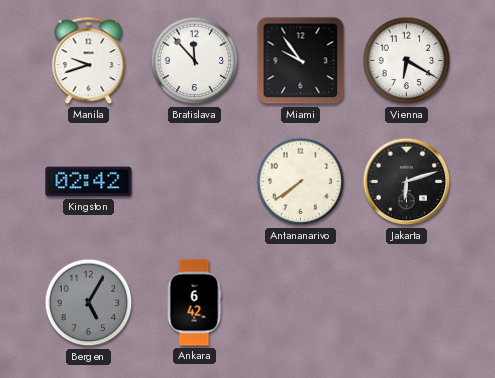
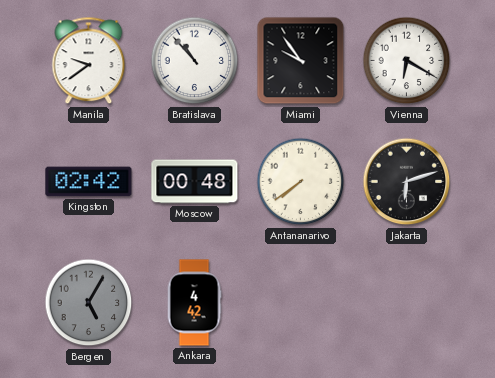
Manila: 9:42 -> 9:39 (89, 61)
Bratislava: 11:53 -> 10:53 (195, 61)
Moscow: none -> 00:48 (195, 182)
Ankara: 6:42 -> 4:42 (194, 303)
